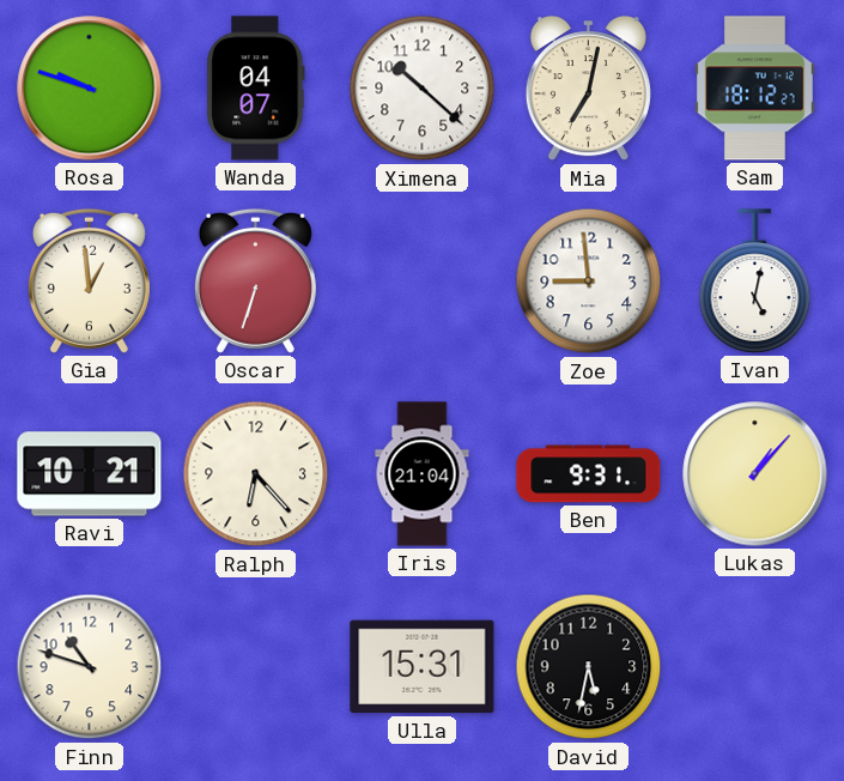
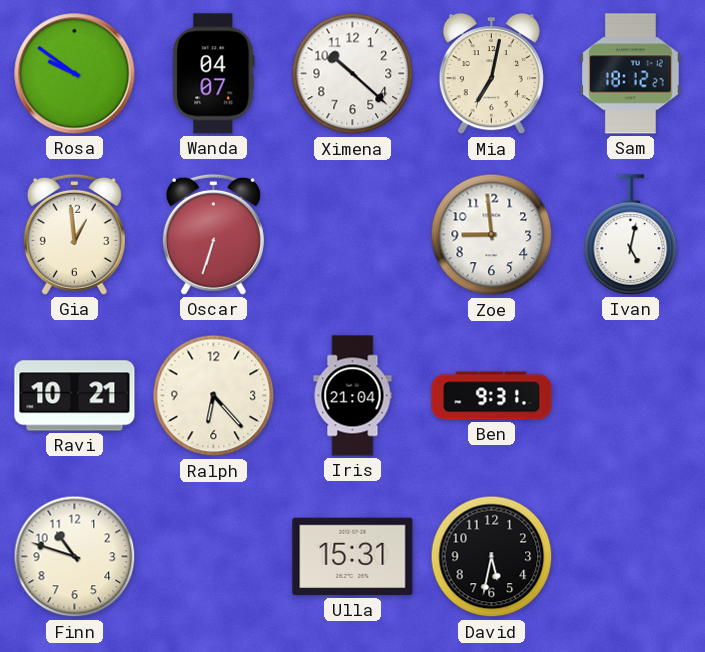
Rosa: 9:48 -> 9:51 (75, 74)
Lukas: 1:07 -> none (755, 474)
